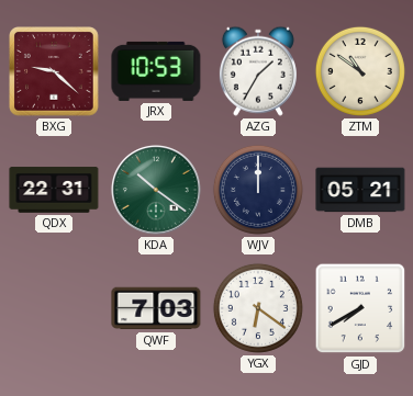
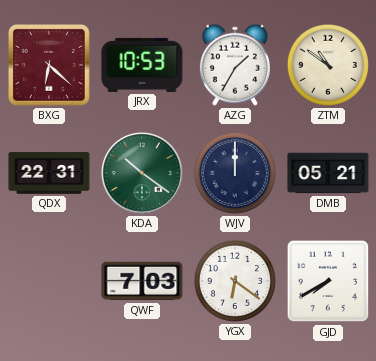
BXG: 9:22 -> 6:22 (49, 65)
